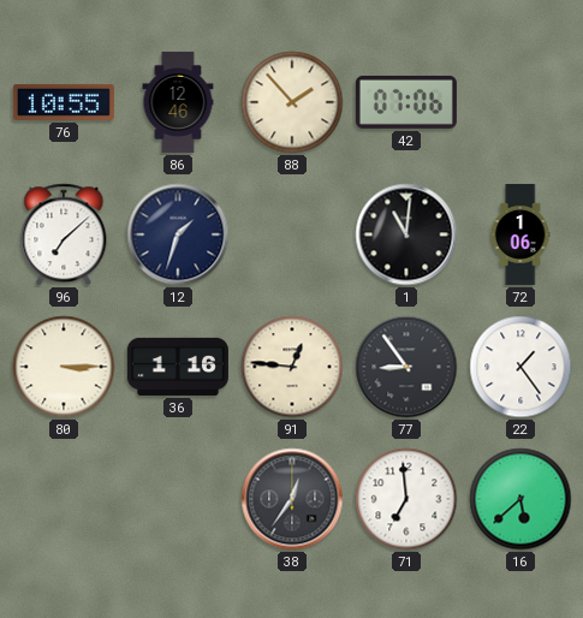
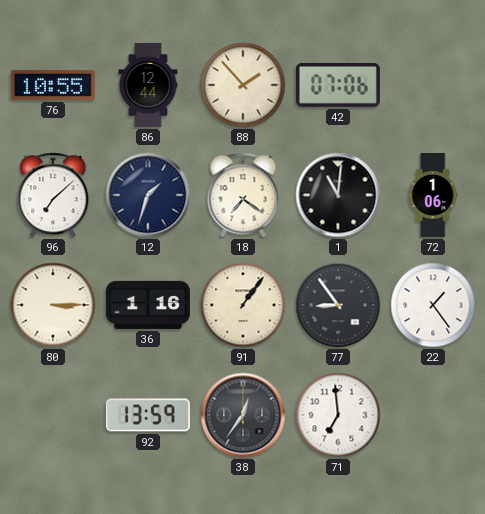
86: 12:46 -> 12:44 (148, 85)
18: none -> 7:21 (243, 195)
91: 12:46 -> 1:06 (243, 305)
92: none -> 13:59 (148, 415)
16: 5:38 -> none (520, 499)
